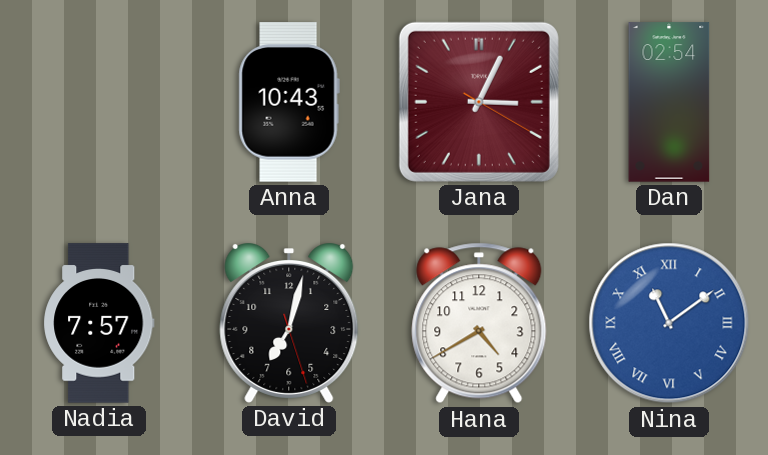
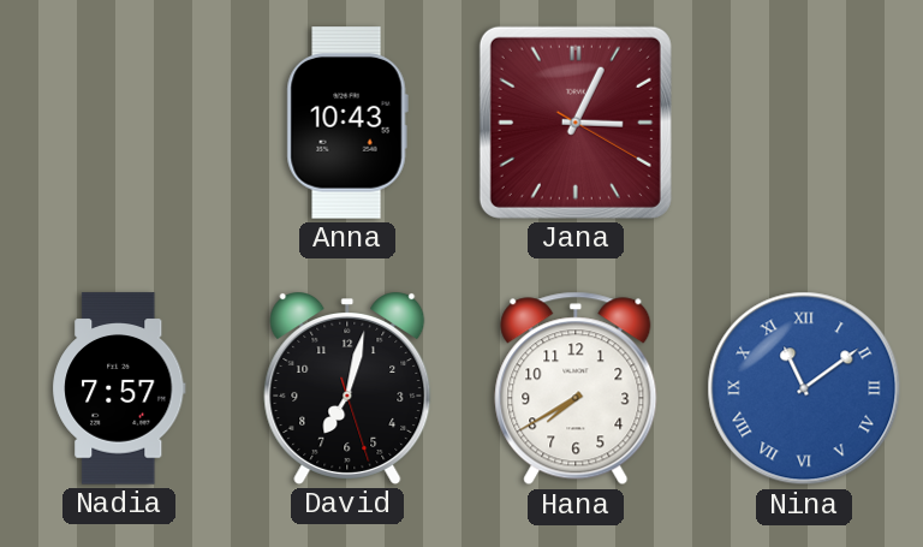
Dan: 02:54 -> none (669, 102)
Hana: 4:40 -> 7:40 (576, 388)
